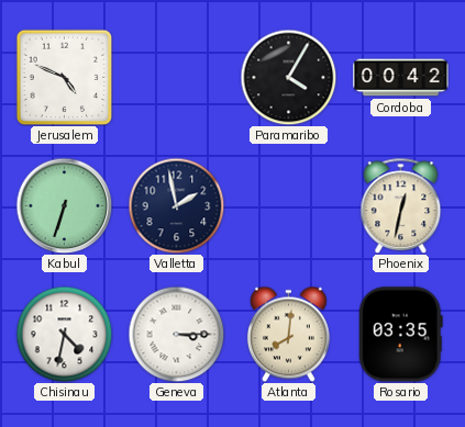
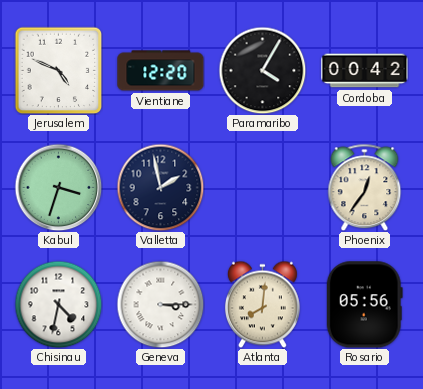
Vientiane: none -> 12:20 (161, 71)
Kabul: 6:33 -> 3:33 (58, 187)
Phoenix: 12:32 -> 12:36 (365, 187)
Rosario: 03:35 -> 05:56 (364, 305)
